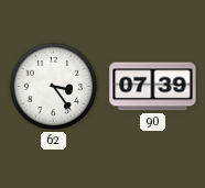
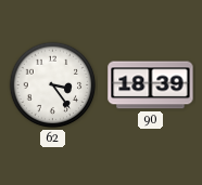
90: 07:39 -> 18:39 (151, 85)
